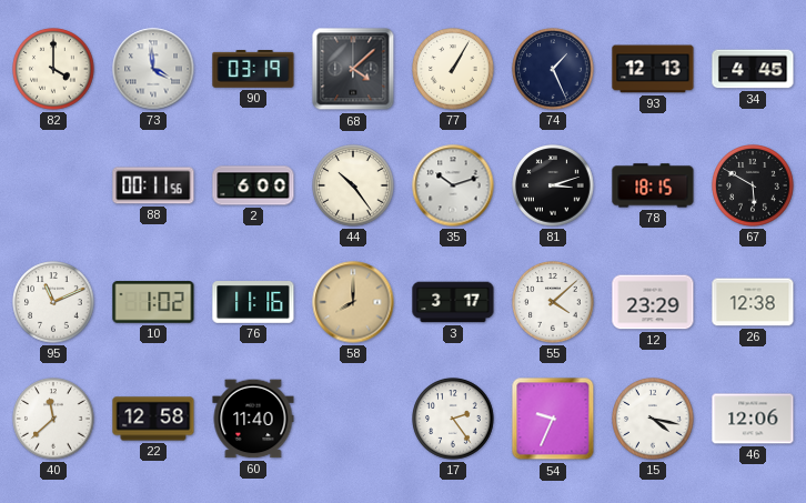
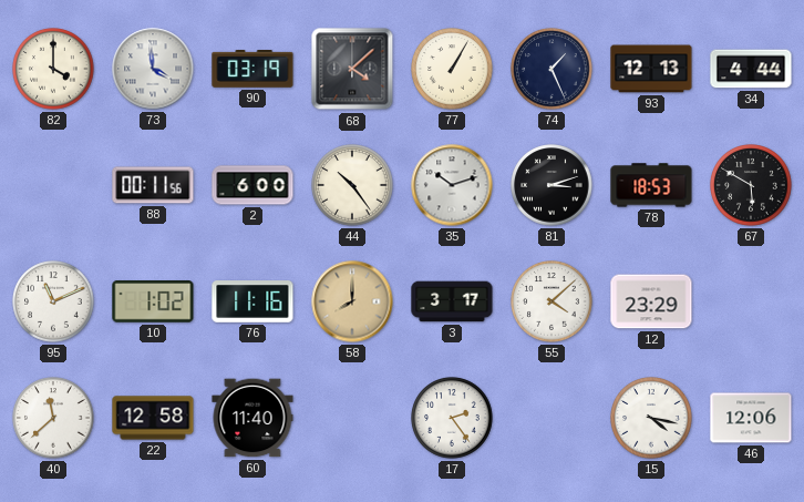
34: 4:45 -> 4:44 (751, 69)
78: 18:15 -> 18:53 (651, 185)
26: 12:38 -> none (753, 302)
54: 9:34 -> none (553, 419)
